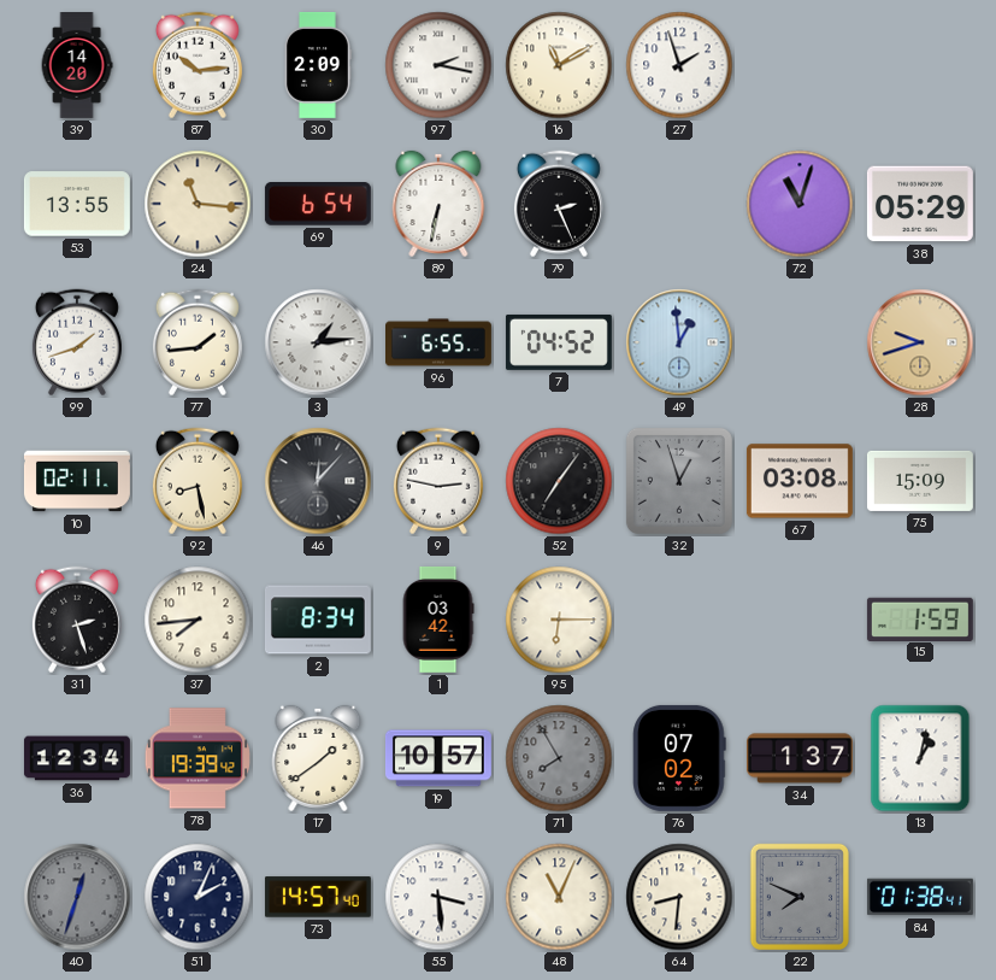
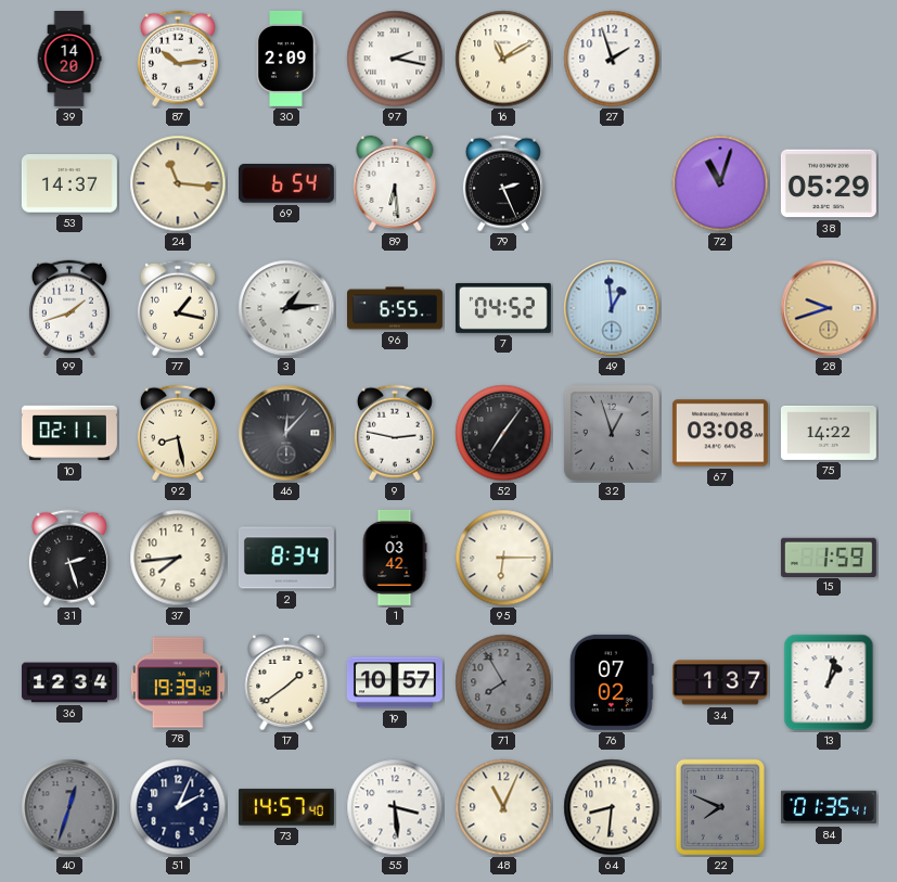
53: 13:55 -> 14:37 (69, 183)
89: 6:32 -> 6:29 (395, 183)
77: 1:44 -> 1:17 (178, 308)
75: 15:09 -> 14:22 (829, 433)
84: 01:38 -> 01:35 (829, 807)
